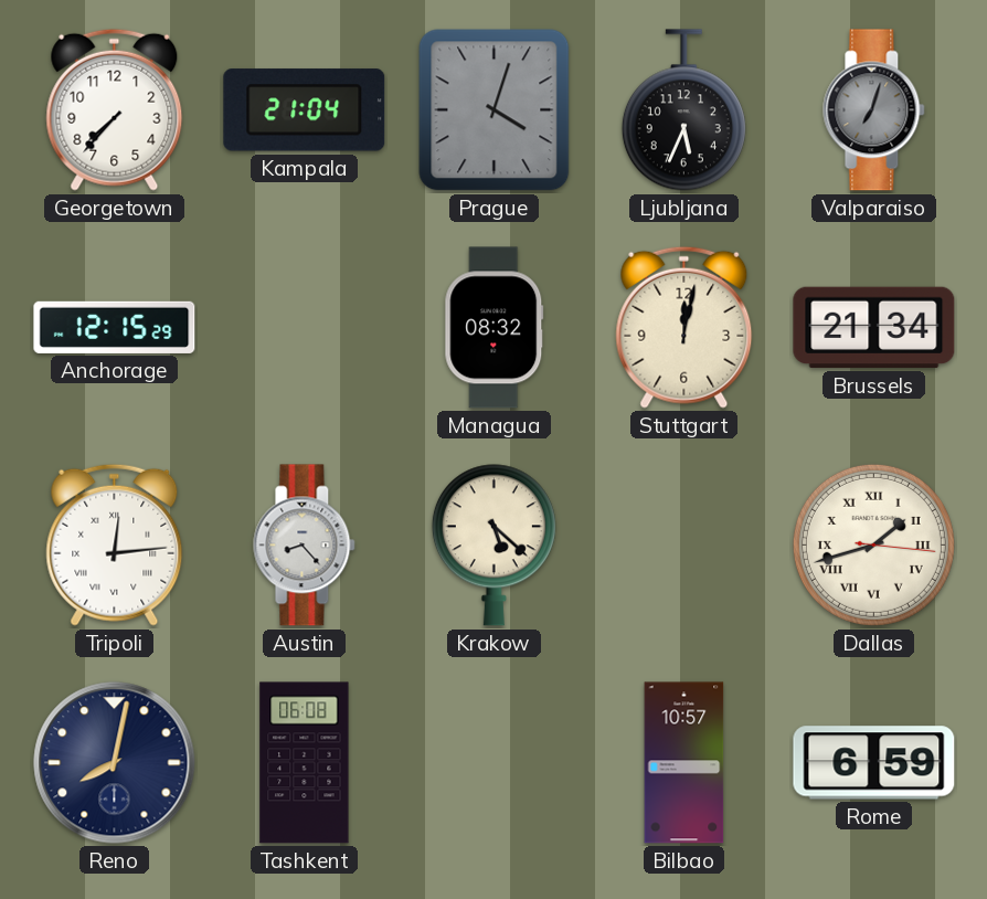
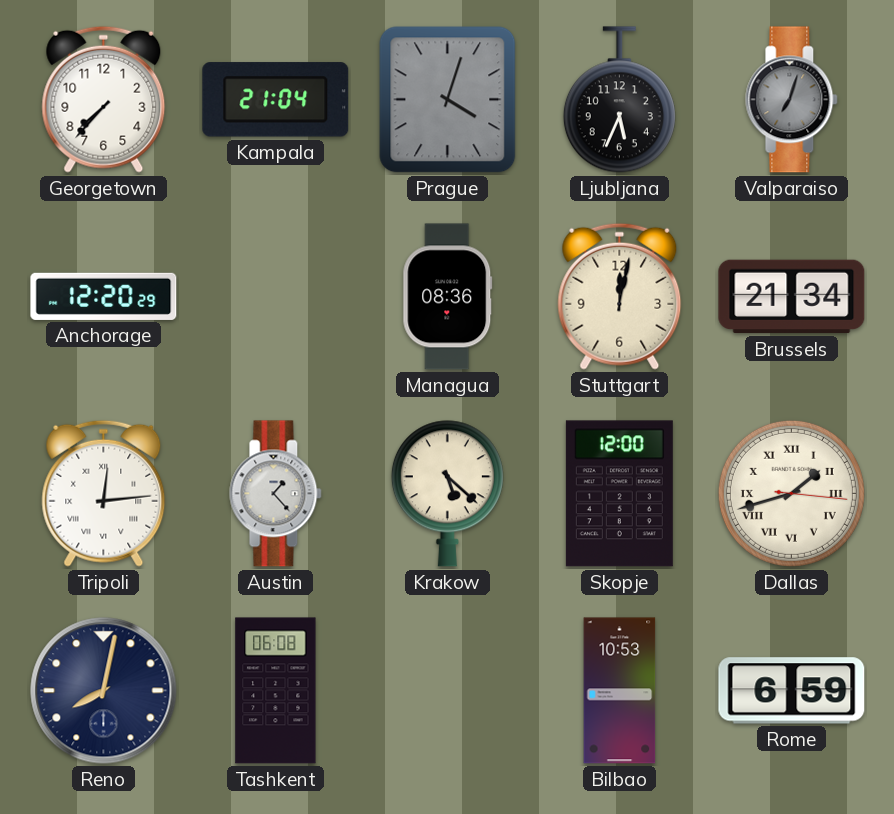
Anchorage: 12:15 -> 12:20 (104, 296)
Managua: 08:32 -> 08:36 (448, 297)
Austin: 8:23 -> 1:23 (276, 494)
Skopje: none -> 12:00 (619, 494)
Bilbao: 10:57 -> 10:53 (620, 691)
